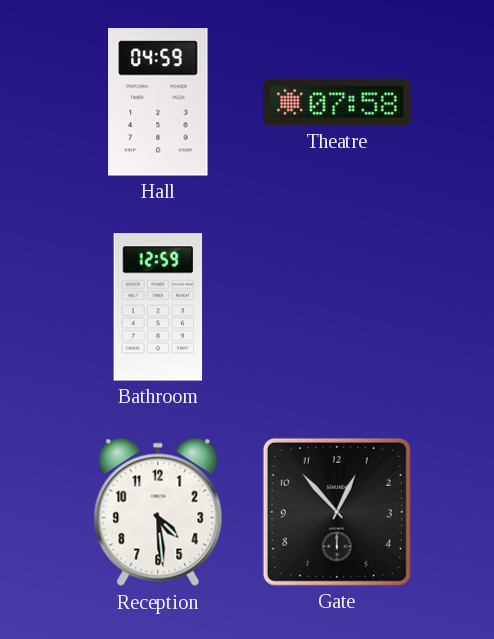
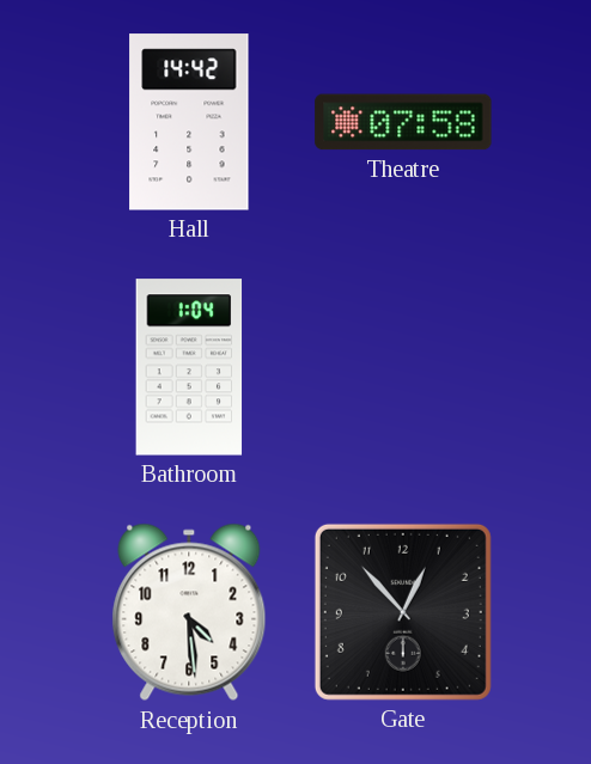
Hall: 04:59 -> 14:42 (189, 122)
Bathroom: 12:59 -> 1:04 (189, 367)
